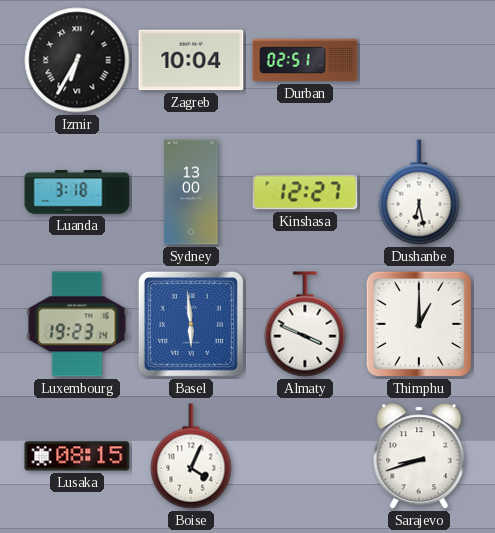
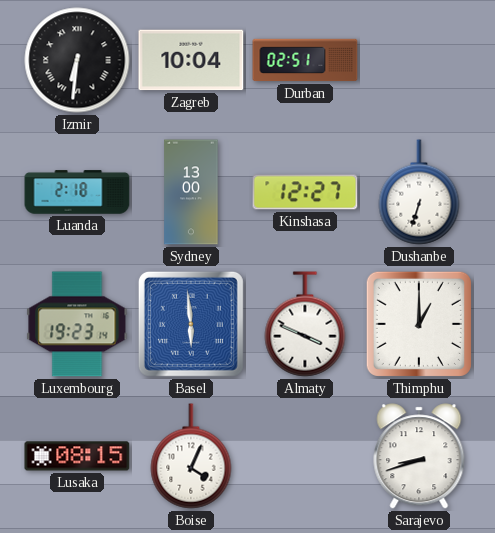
Izmir: 6:35 -> 6:31 (77, 60)
Luanda: 3:18 -> 2:18 (77, 192)
Dushanbe: 6:28 -> 6:33 (419, 192)
